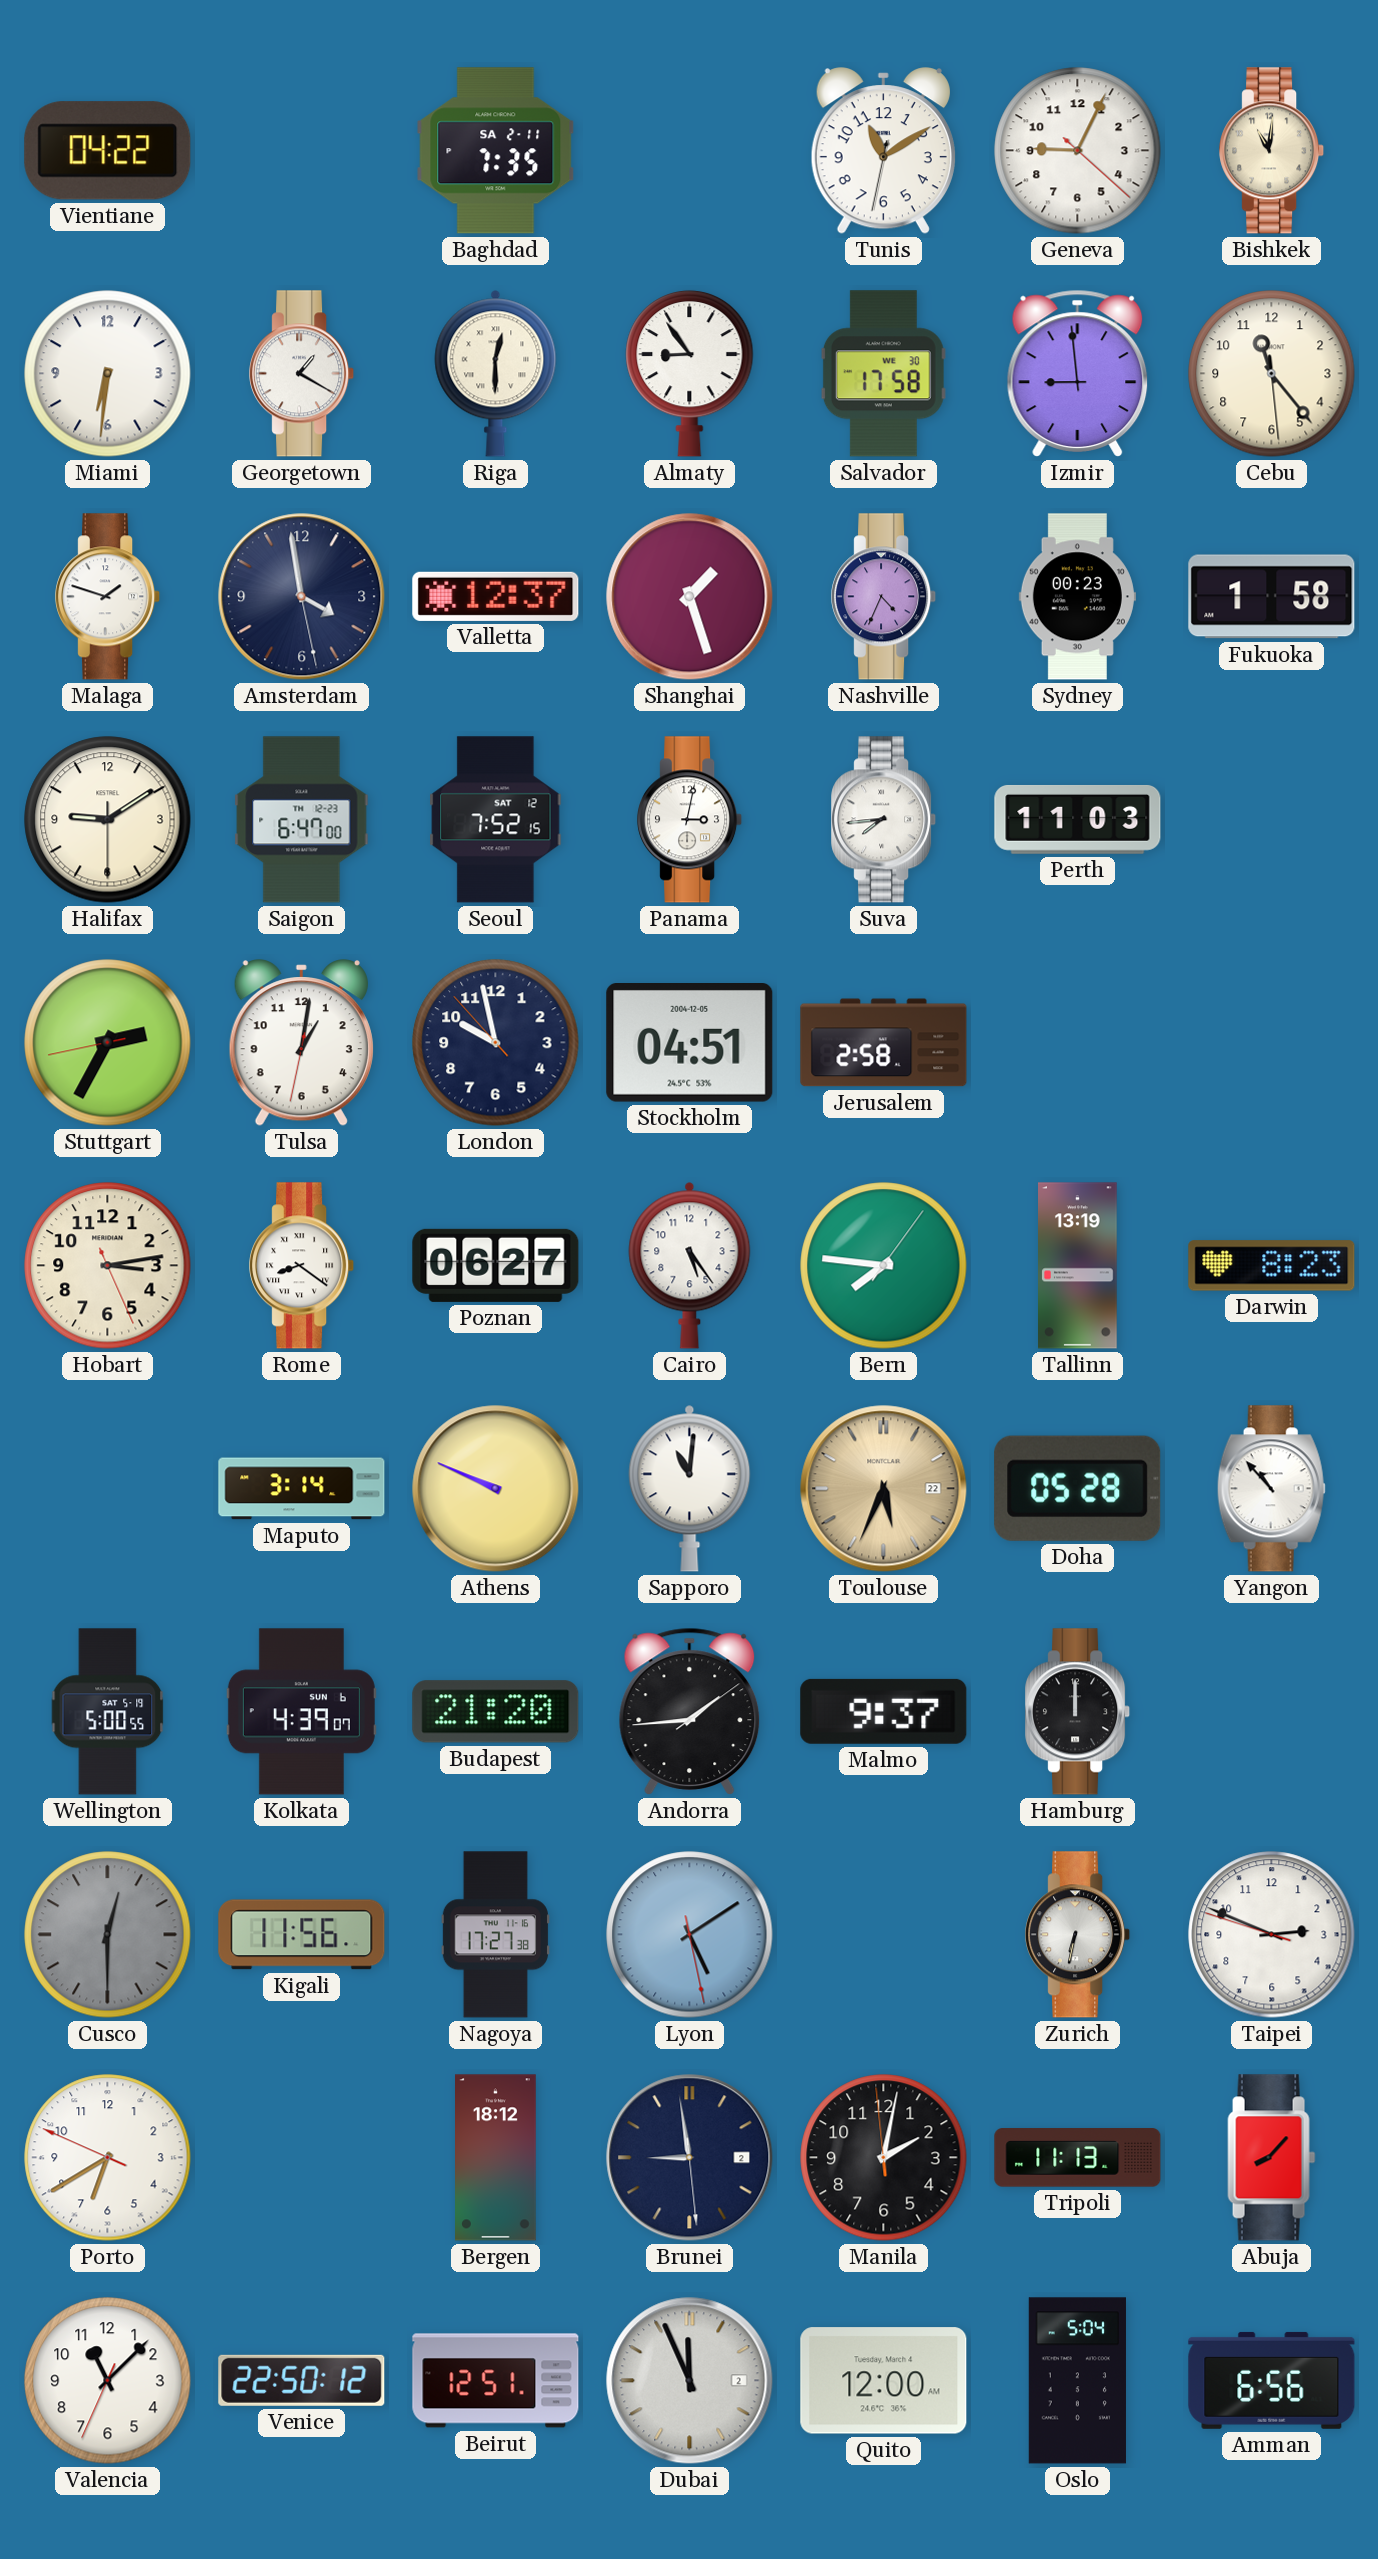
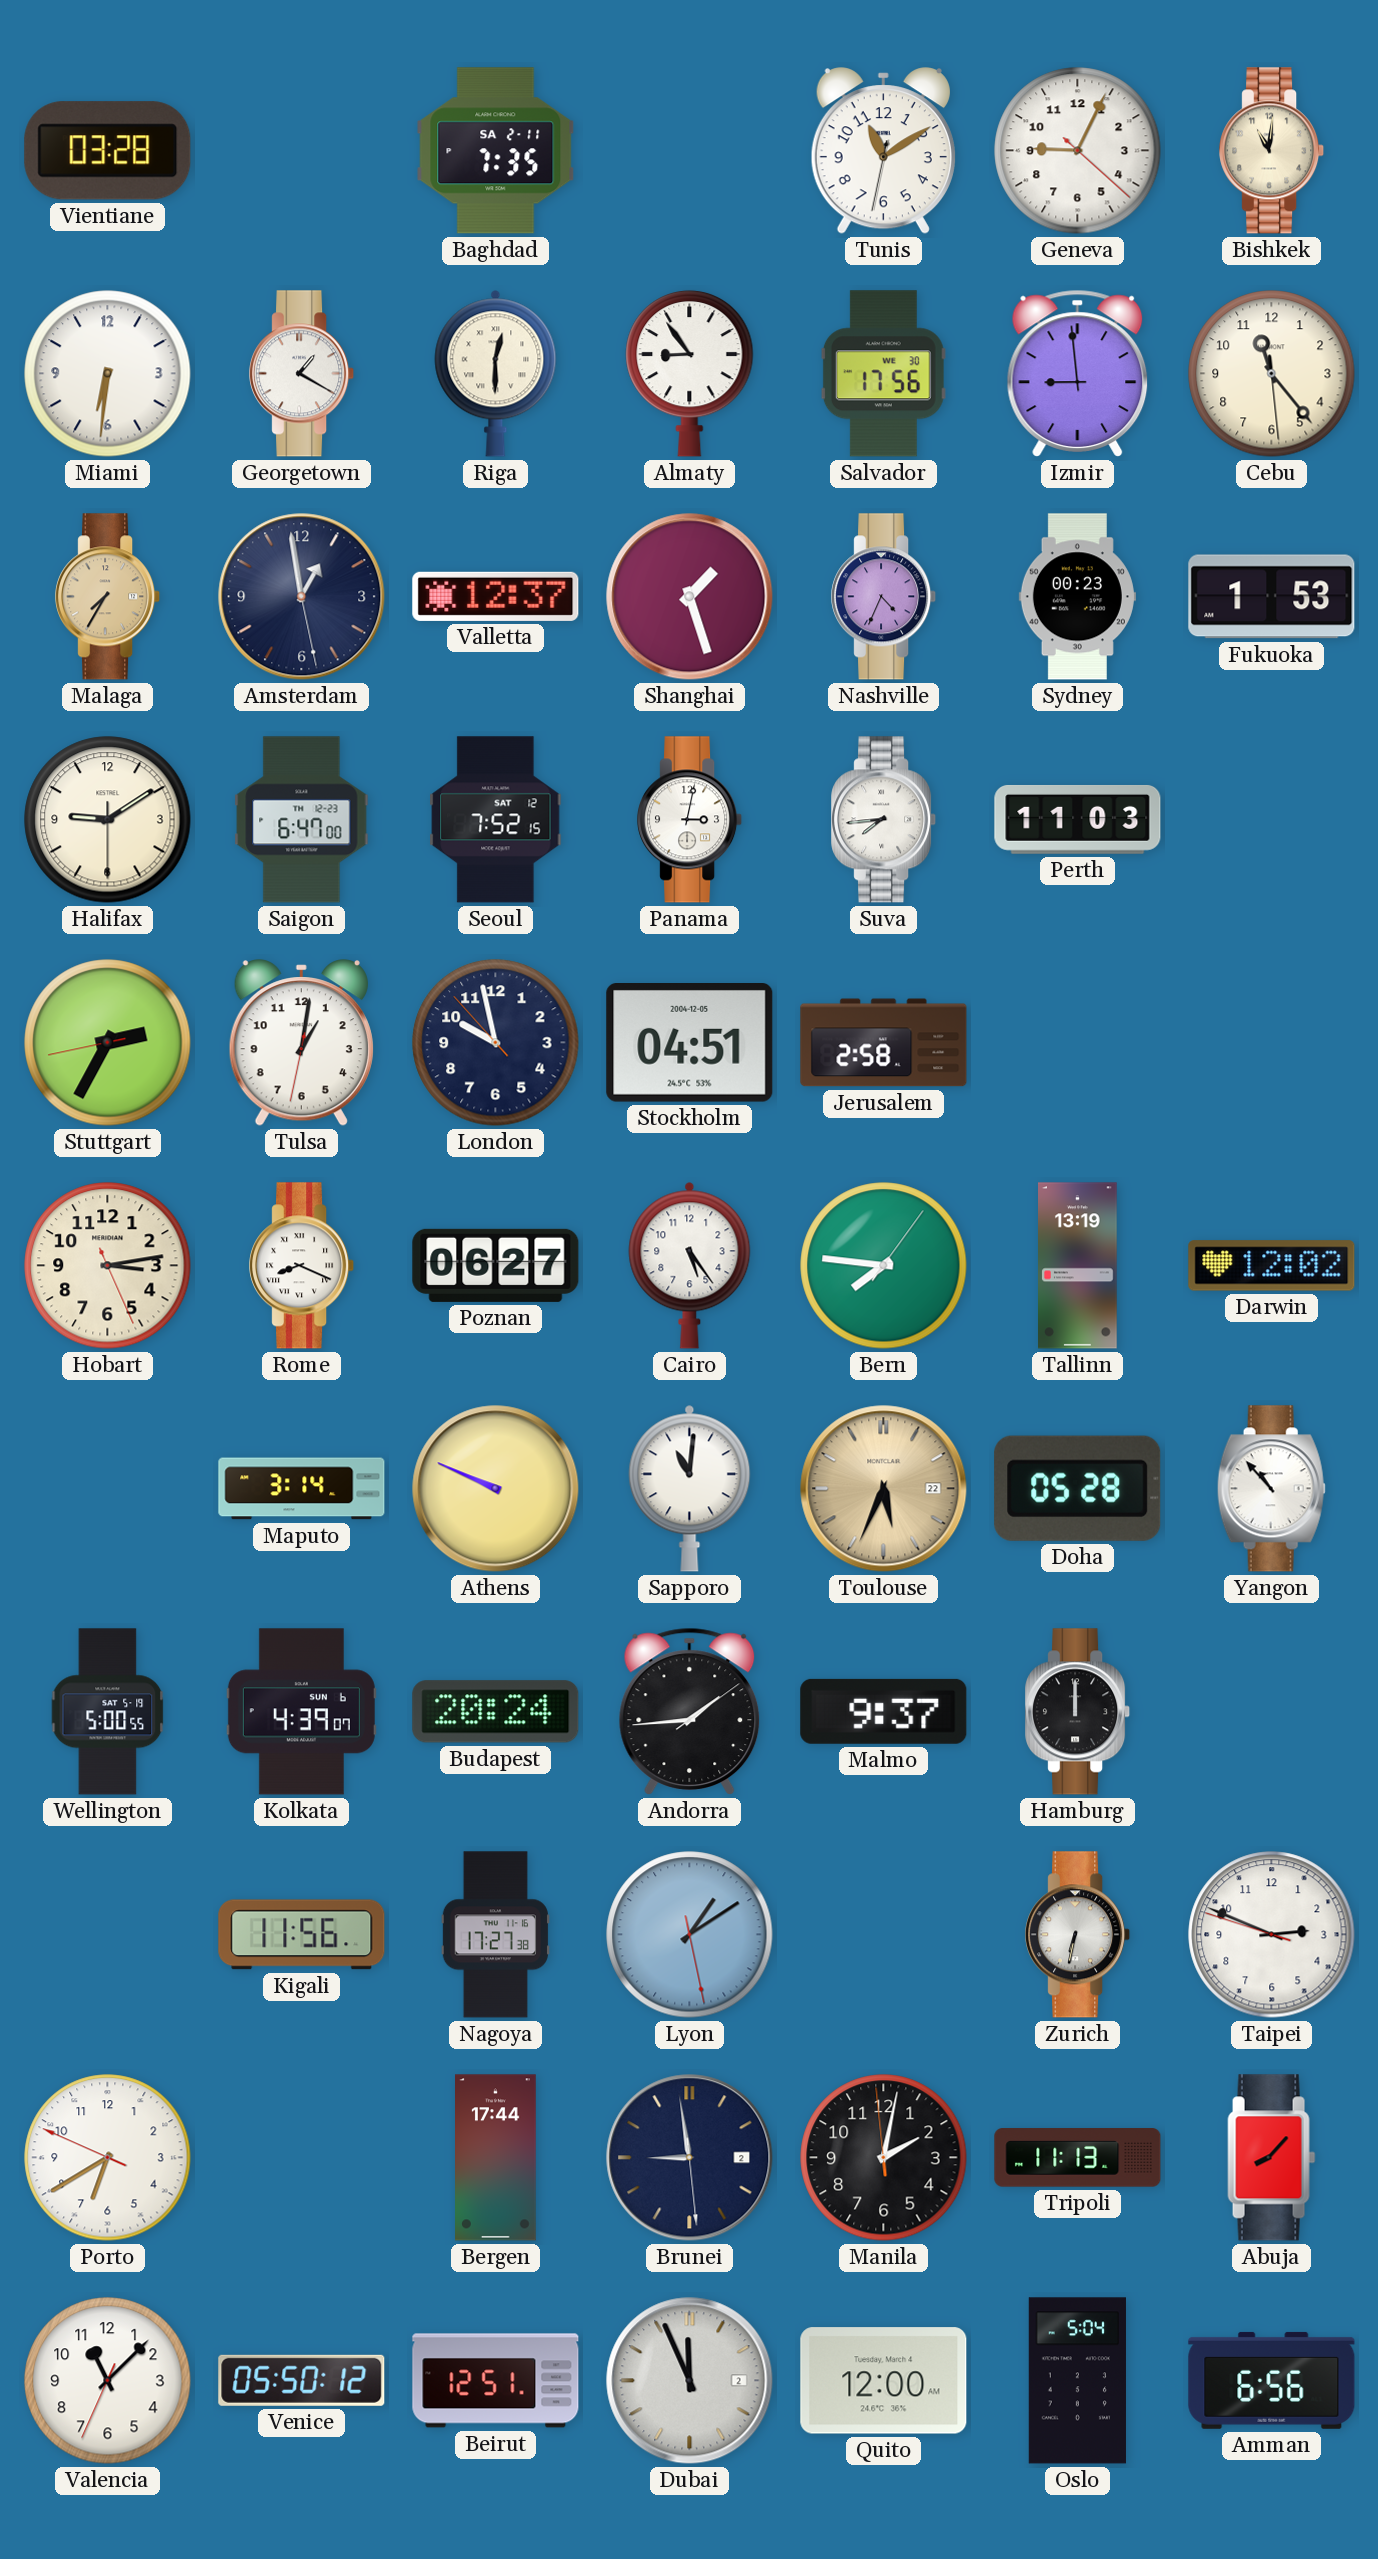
Vientiane: 04:22 -> 03:28 (108, 151)
Salvador: 17:58 -> 17:56 (883, 374)
Malaga: 1:48 -> 7:35 (108, 597)
Malaga dial: white -> champagne (108, 597)
Amsterdam: 3:58 -> 12:58 (302, 597)
Fukuoka: 1:58 -> 1:53 (1272, 597)
Rome: 8:21 -> 8:19 (302, 1266)
Darwin: 8:23 -> 12:02 (1272, 1266)
Budapest: 21:20 -> 20:24 (496, 1712)
Cusco: 12:30 -> none (108, 1935)
Lyon: 5:09 -> 1:09 (690, 1935)
Bergen: 18:12 -> 17:44 (496, 2158)
Venice: 22:50 -> 05:50 (302, 2380)
